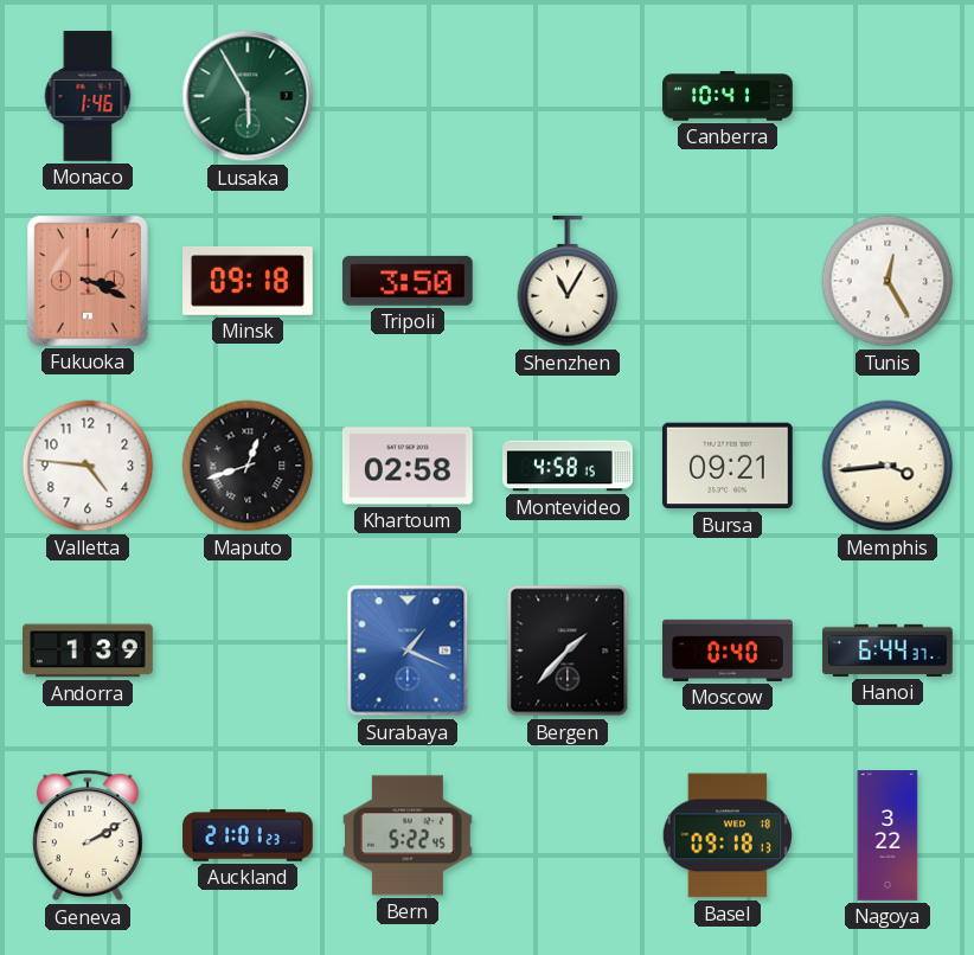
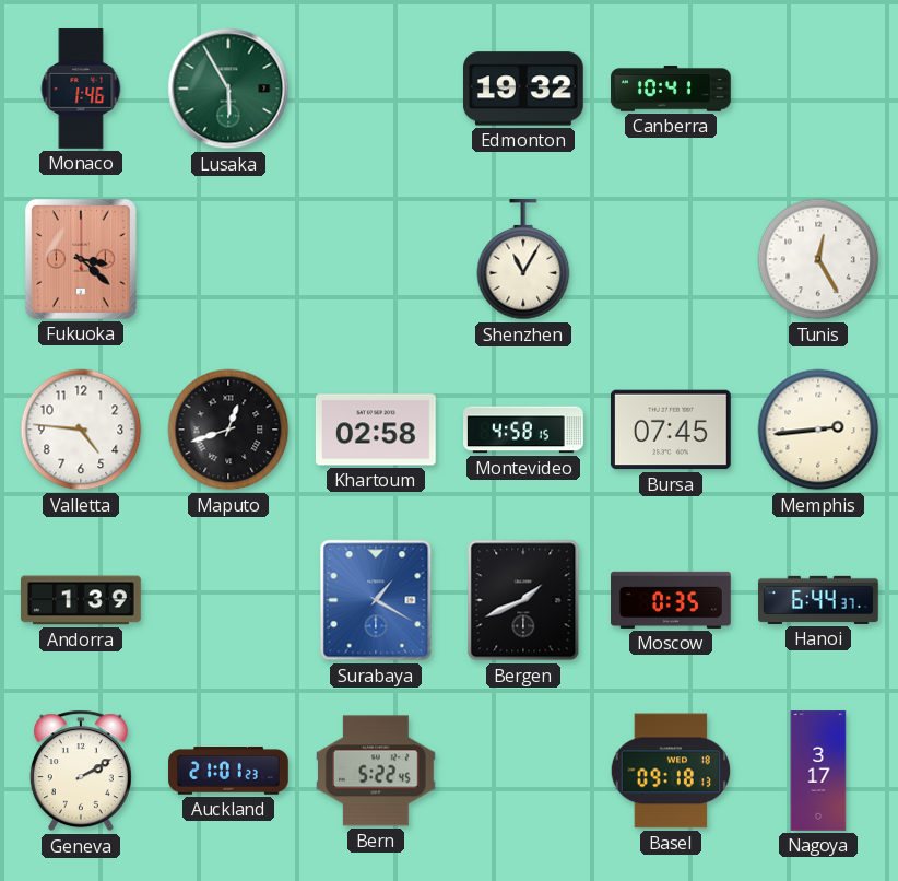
Edmonton: none -> 19:32 (523, 89)
Fukuoka: 3:19 -> 3:22 (81, 259)
Minsk: 09:18 -> none (249, 281)
Tripoli: 3:50 -> none (408, 281)
Bursa: 09:21 -> 07:45 (671, 430)
Memphis: 3:44 -> 2:44 (818, 430)
Surabaya: 1:19 -> 1:20 (376, 600)
Bergen: 1:37 -> 1:41 (523, 600)
Moscow: 0:40 -> 0:35 (671, 600)
Nagoya: 3:22 -> 3:17 (818, 771)
